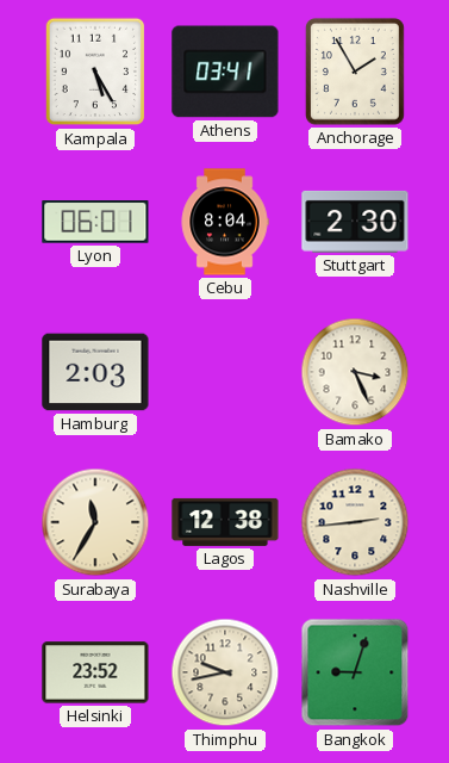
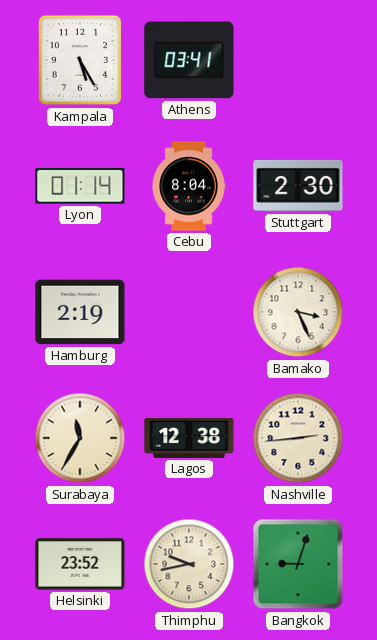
Anchorage: 1:55 -> none (355, 72)
Lyon: 06:01 -> 01:14 (80, 186)
Hamburg: 2:03 -> 2:19 (80, 312)
